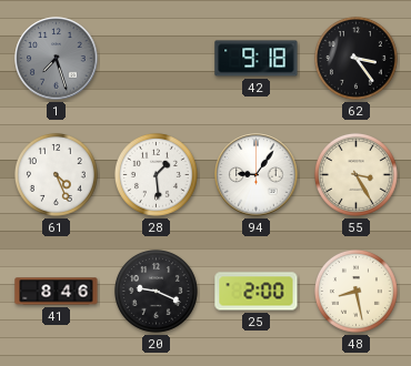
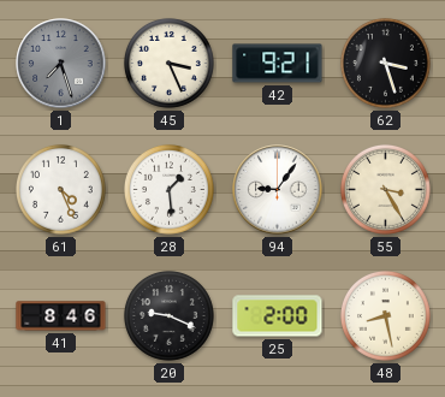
45: none -> 3:26 (168, 63)
42: 9:18 -> 9:21 (278, 64)
62: 3:24 -> 3:27 (385, 63)
